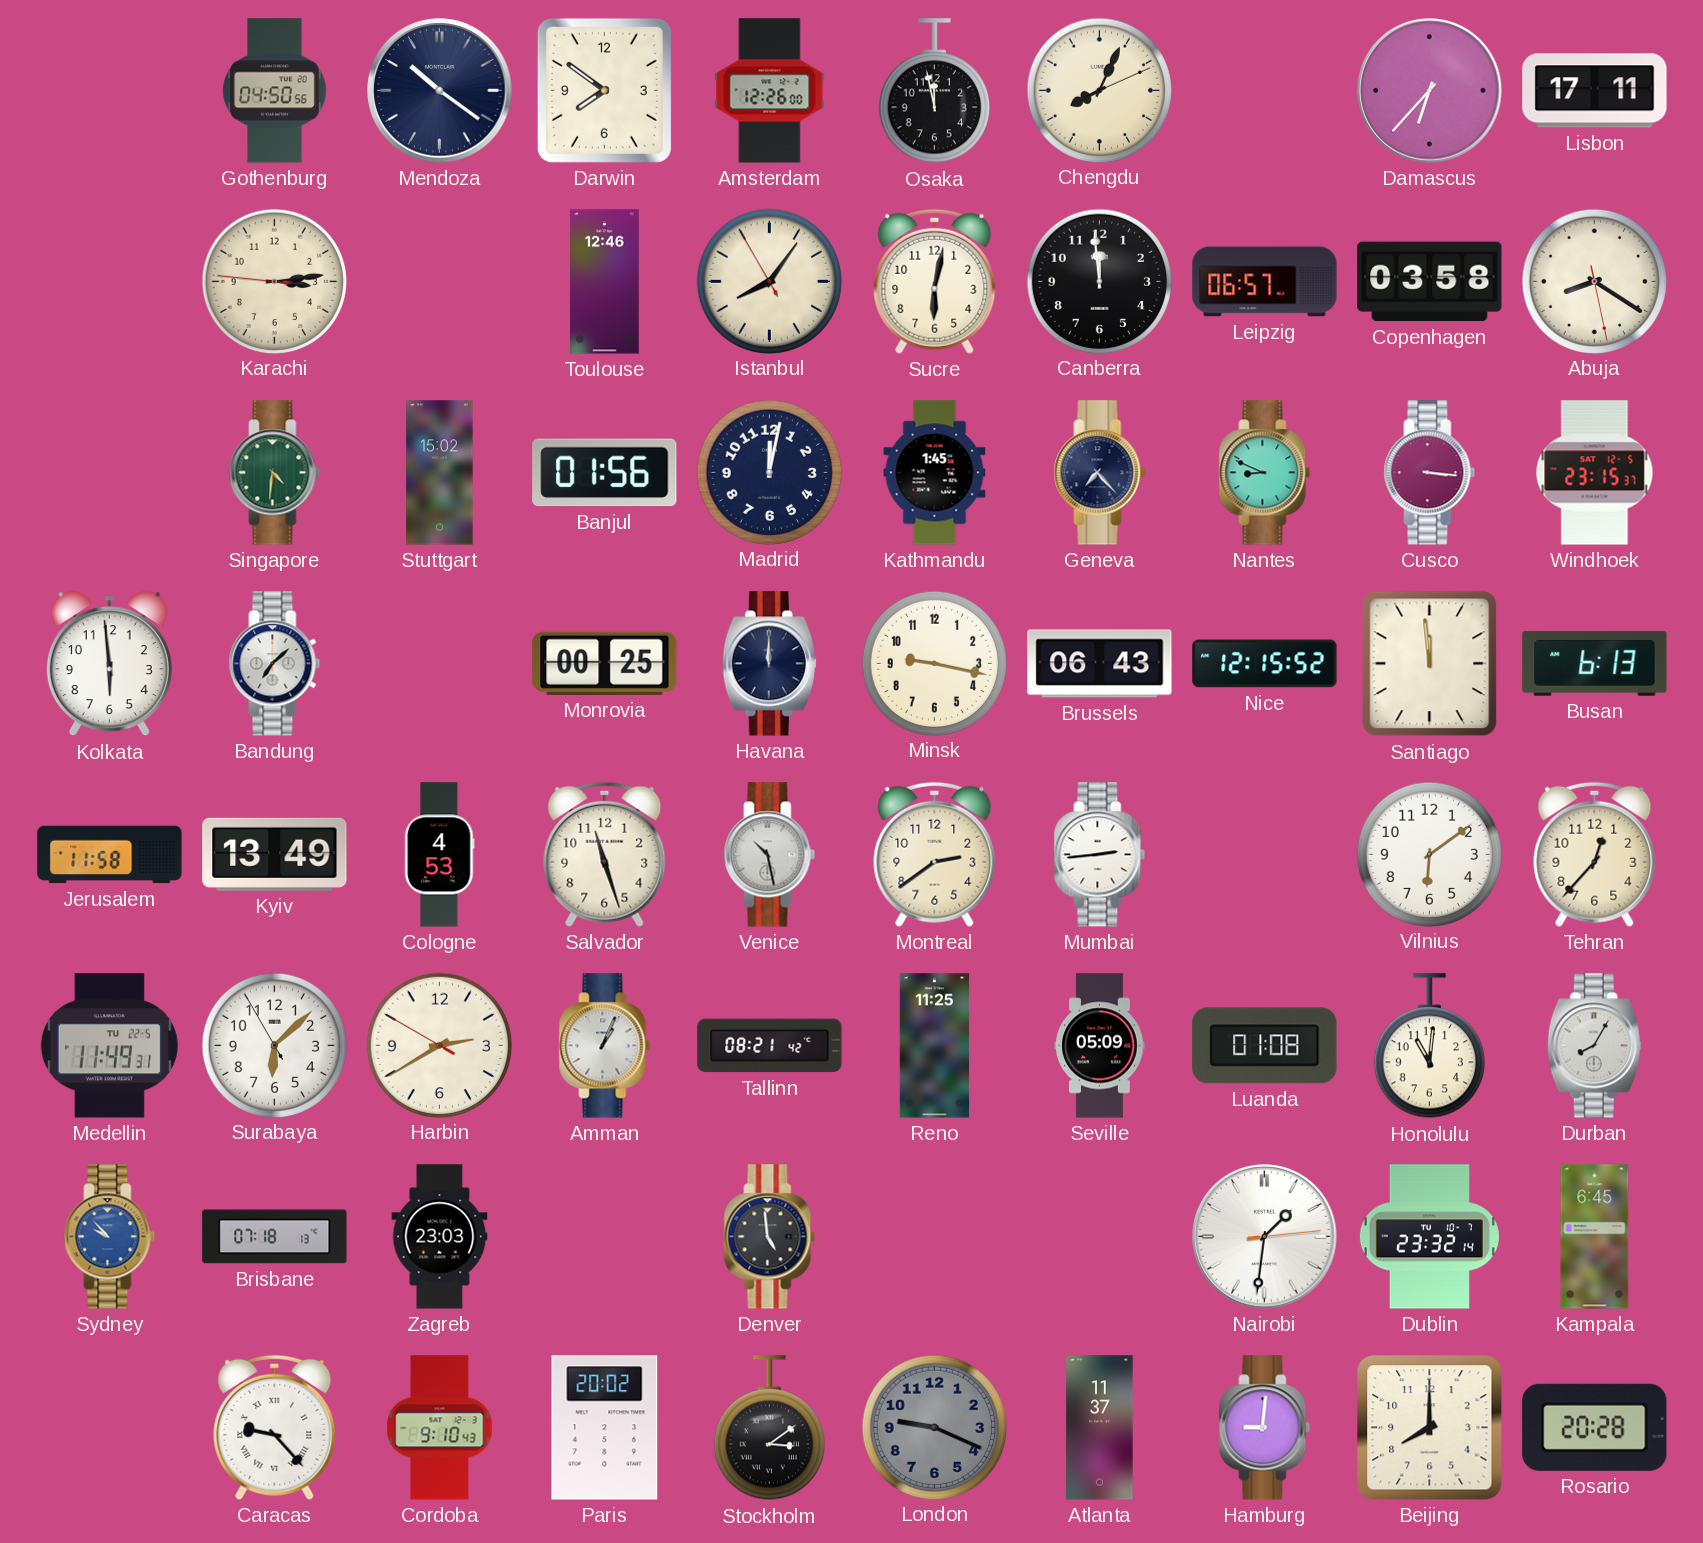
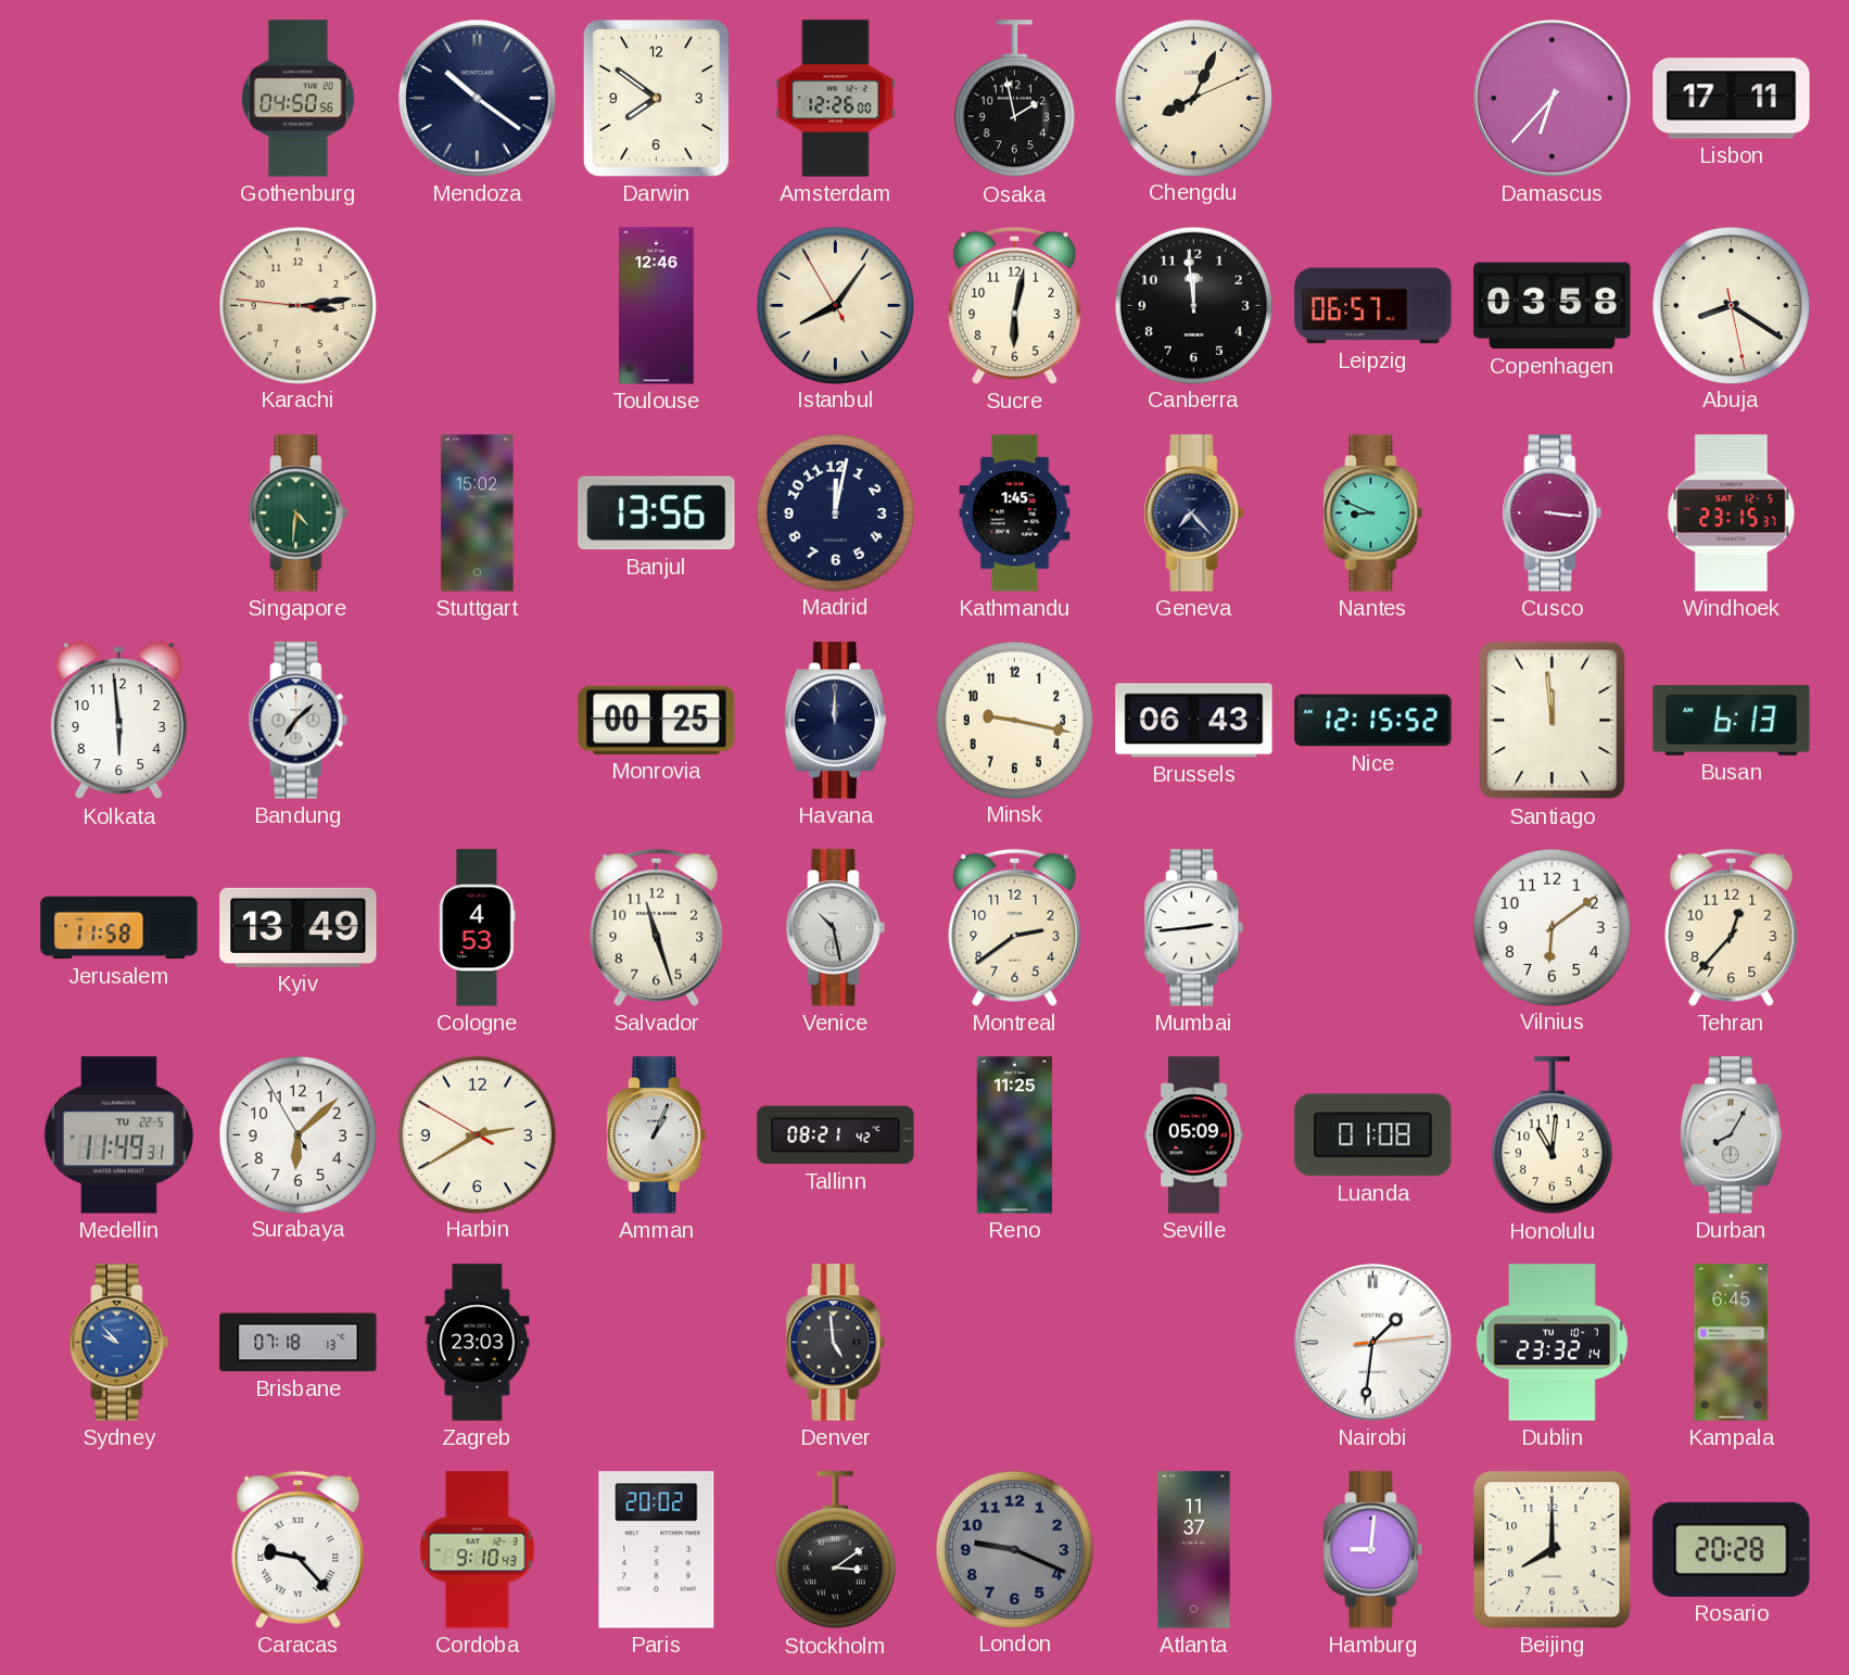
Osaka: 11:58 -> 1:58 (1014, 99)
Banjul: 01:56 -> 13:56 (657, 513)
